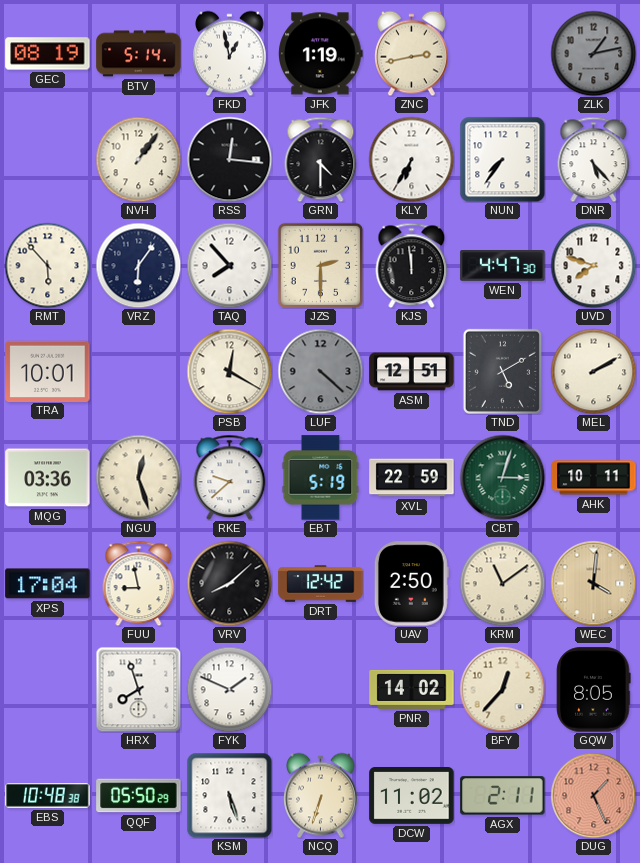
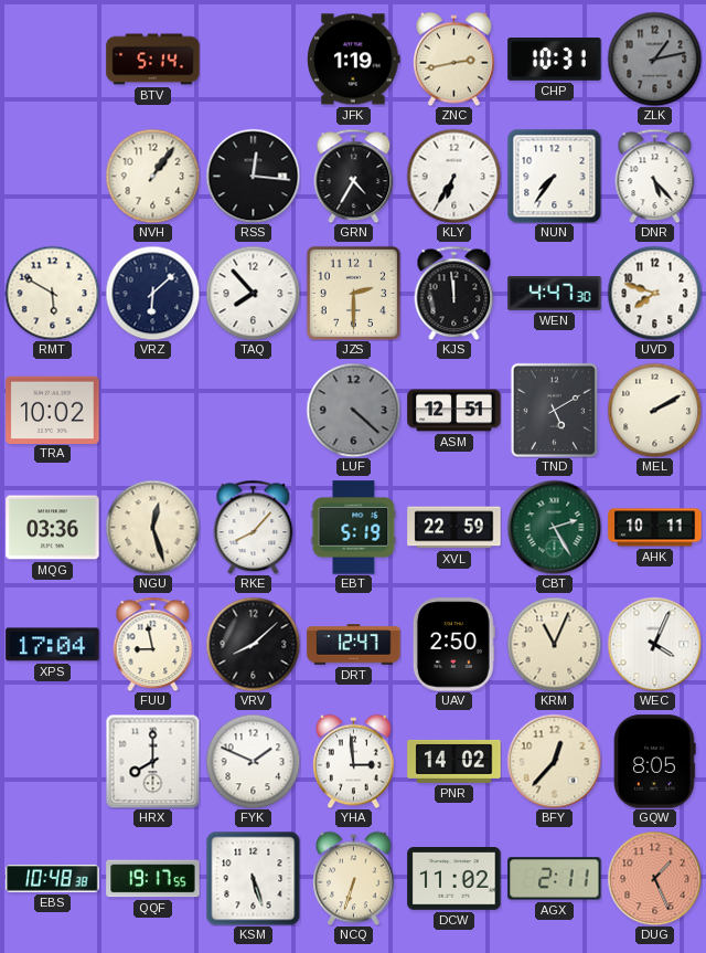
GEC: 08:19 -> none (48, 54)
FKD: 12:58 -> none (230, 53)
CHP: none -> 10:31 (555, 60)
GRN: 4:30 -> 4:35 (354, 176)
RMT: 5:53 -> 5:50 (52, 293)
VRZ: 6:06 -> 6:08 (152, 293)
TRA: 10:01 -> 10:02 (53, 410)
PSB: 12:20 -> none (229, 371)
RKE: 9:38 -> 8:07 (254, 527)
CBT: 3:03 -> 2:25 (554, 527)
DRT: 12:42 -> 12:47 (354, 645)
KRM: 11:09 -> 11:04 (554, 644)
WEC: 4:01 -> 4:04 (654, 644)
WEC dial: champagne -> white (654, 644)
HRX: 7:57 -> 8:00 (152, 761)
YHA: none -> 2:59 (354, 761)
QQF: 05:50 -> 19:17 (153, 879)
